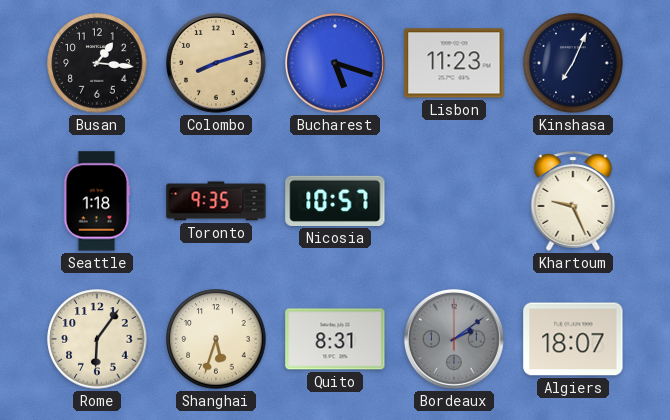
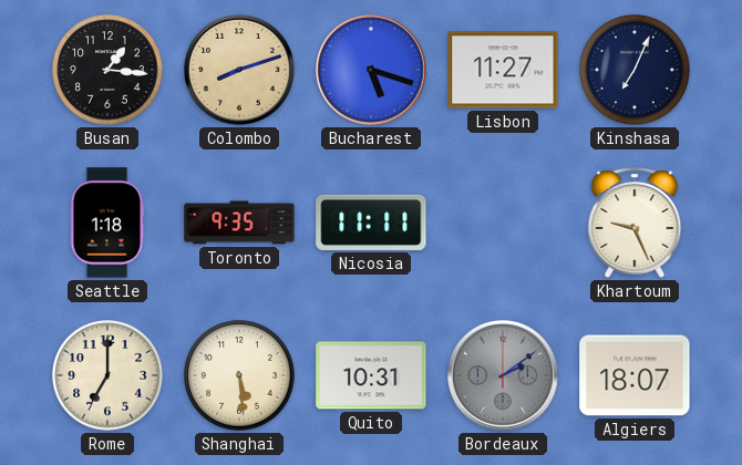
Lisbon: 11:23 -> 11:27 (503, 70)
Nicosia: 10:57 -> 11:11 (371, 223)
Rome: 6:06 -> 7:00 (107, 375)
Shanghai: 5:33 -> 5:29 (239, 375)
Quito: 8:31 -> 10:31 (371, 375)
